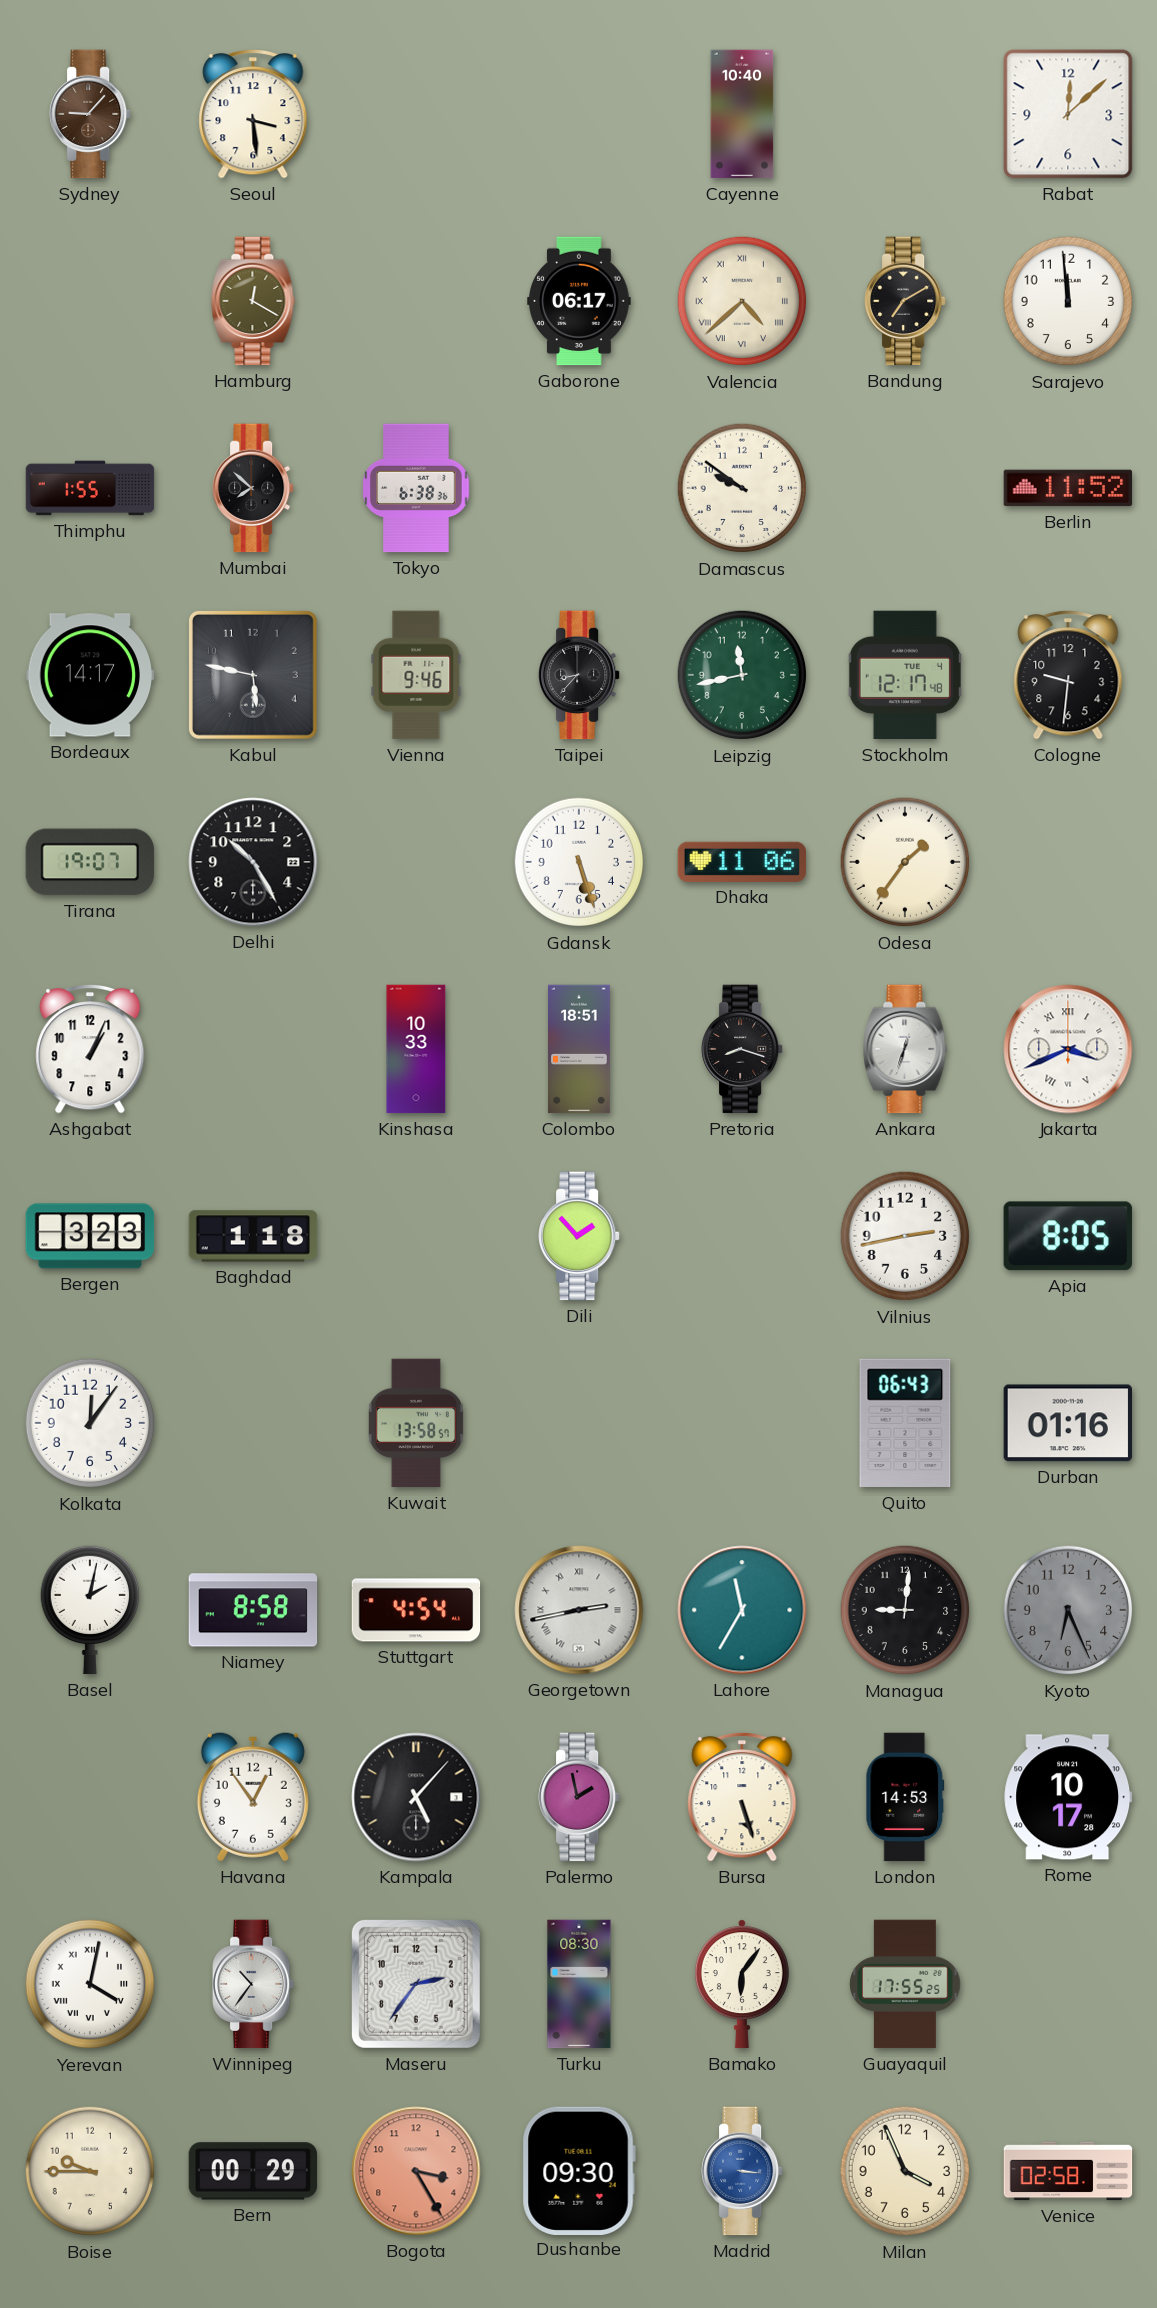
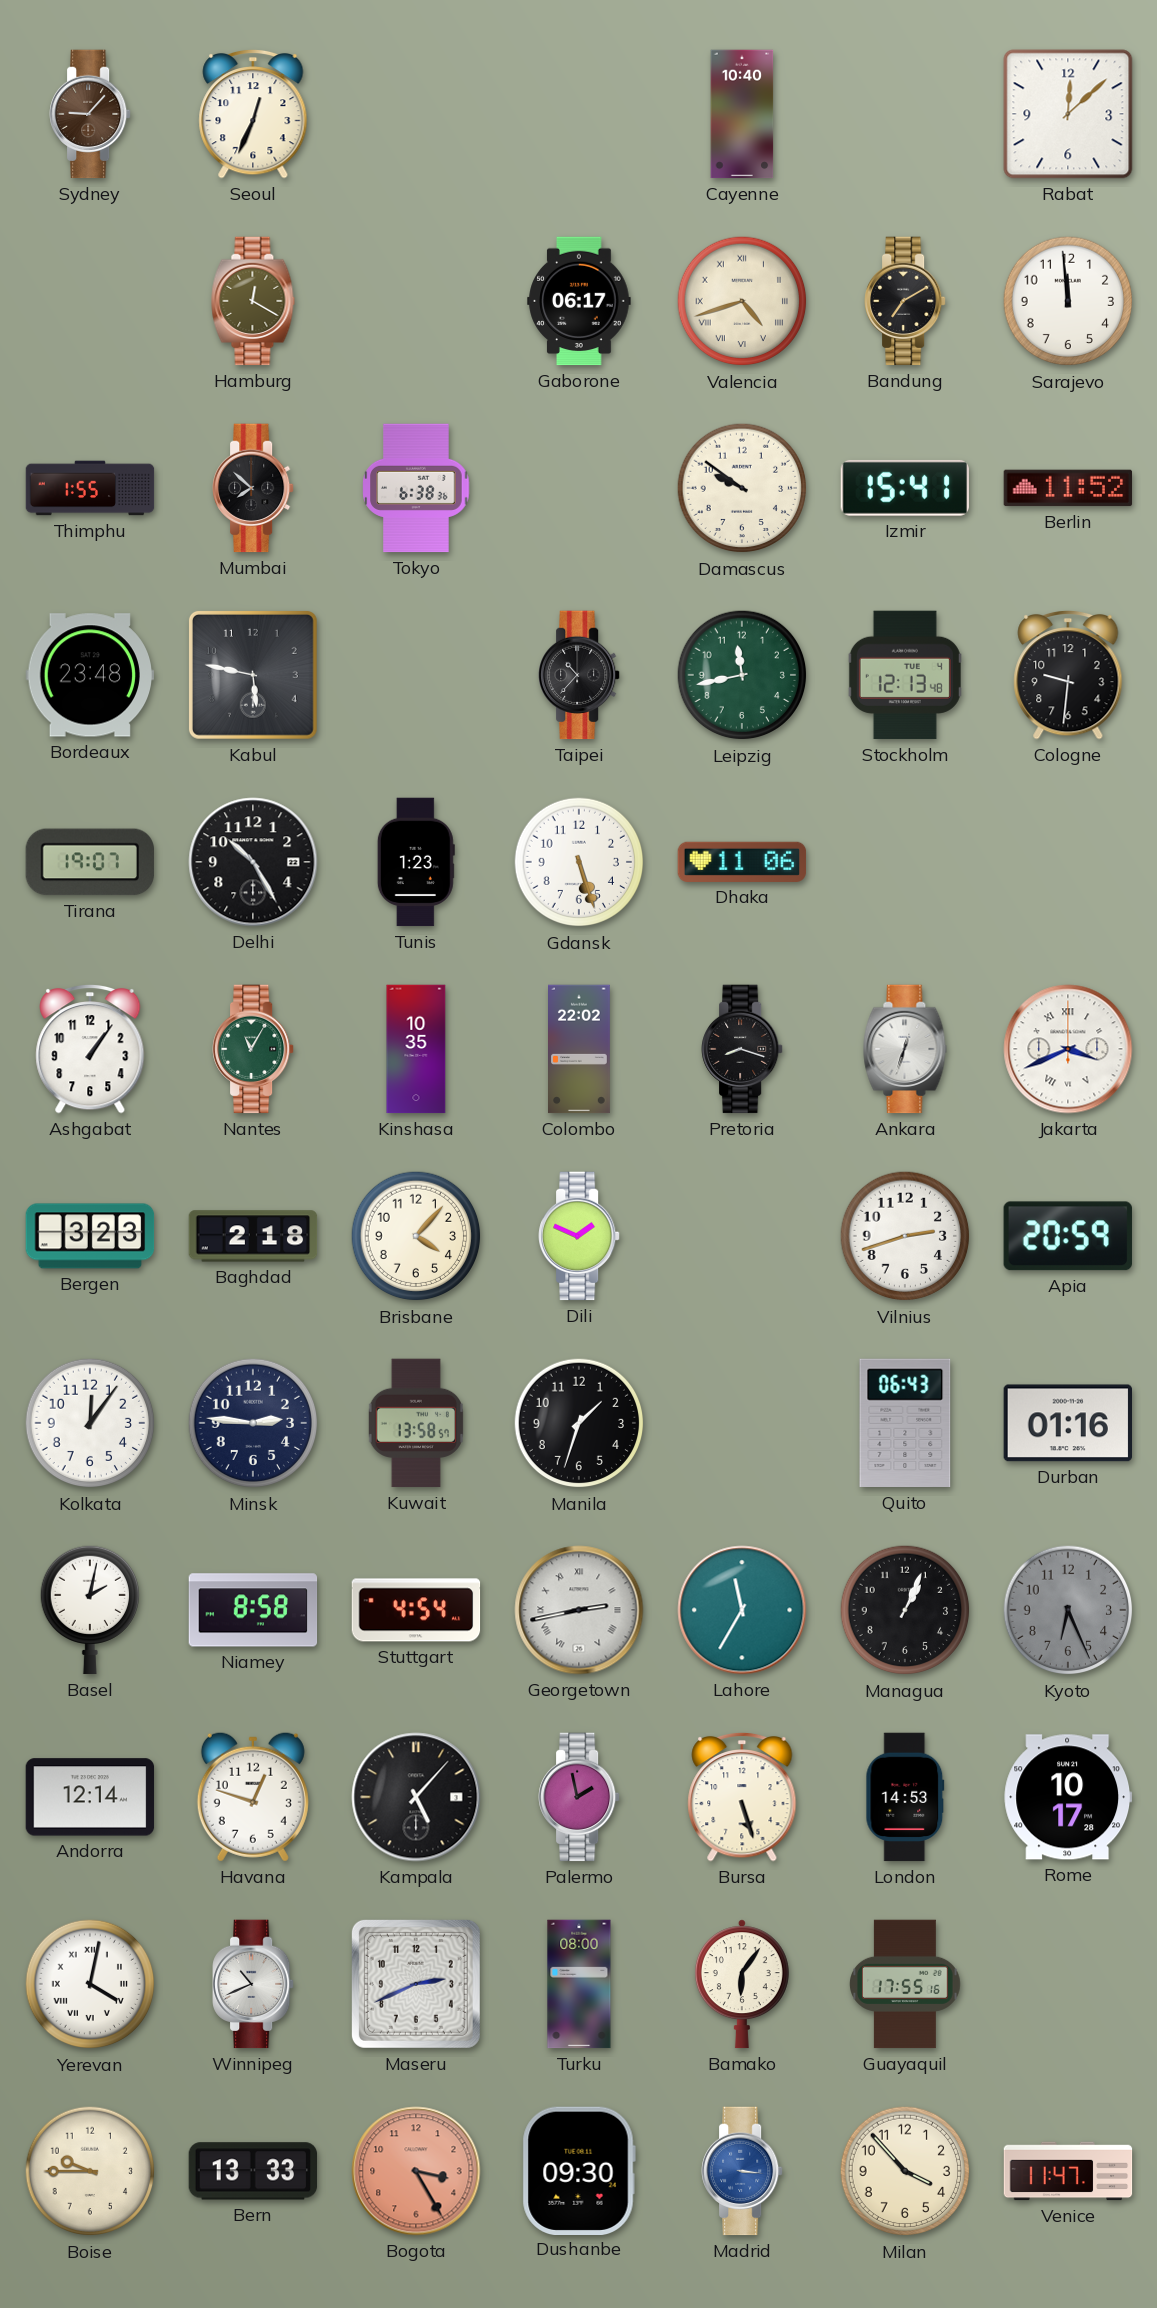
Seoul: 3:29 -> 12:34 (253, 114)
Valencia: 4:38 -> 4:42 (742, 301)
Izmir: none -> 15:41 (904, 488)
Bordeaux: 14:17 -> 23:48 (90, 675)
Vienna: 9:46 -> none (416, 675)
Taipei: 8:37 -> 10:37 (580, 675)
Stockholm: 12:17 -> 12:13 (905, 675)
Tunis: none -> 1:23 (416, 862)
Odesa: 1:36 -> none (905, 862)
Ashgabat: 1:04 -> 1:06 (90, 1049)
Nantes: none -> 11:05 (254, 1049)
Kinshasa: 10:33 -> 10:35 (416, 1049)
Colombo: 18:51 -> 22:02 (580, 1049)
Baghdad: 1:18 -> 2:18 (253, 1236)
Brisbane: none -> 4:07 (416, 1236)
Dili: 1:53 -> 1:49 (580, 1236)
Vilnius: 2:43 -> 2:42 (905, 1236)
Apia: 8:05 -> 20:59 (1068, 1236)
Minsk: none -> 2:46 (253, 1423)
Manila: none -> 1:33 (579, 1423)
Managua: 9:01 -> 1:04 (905, 1610)
Andorra: none -> 12:14 (90, 1797)
Havana: 12:54 -> 12:48 (253, 1797)
Winnipeg: 10:36 -> 10:41 (254, 1984)
Maseru: 2:36 -> 2:41 (416, 1984)
Turku: 08:30 -> 08:00 (579, 1984)
Guayaquil: 17:55:25 -> 17:55:16 (905, 1984)
Bern: 00:29 -> 13:33 (253, 2171)
Milan: 3:56 -> 3:53 (905, 2171)
Venice: 02:58 -> 11:47 (1068, 2171)
